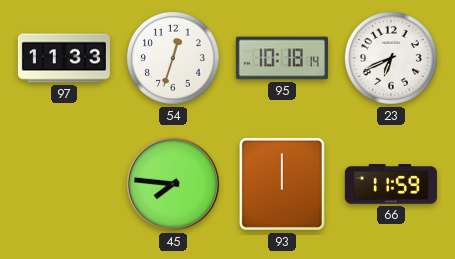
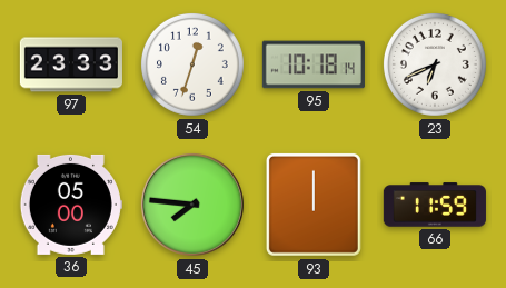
97: 11:33 -> 23:33 (71, 64)
36: none -> 05:00 (70, 205)
